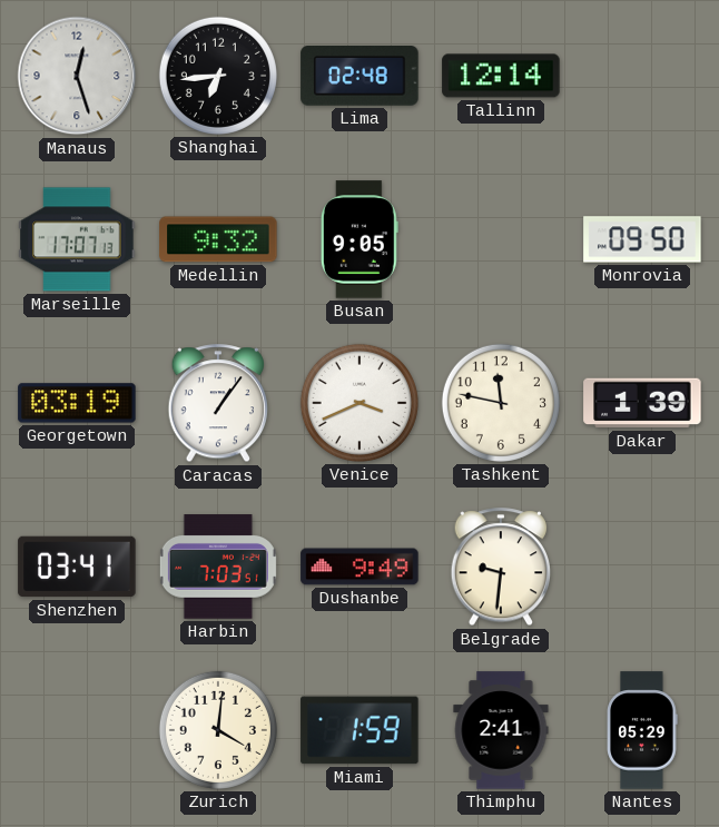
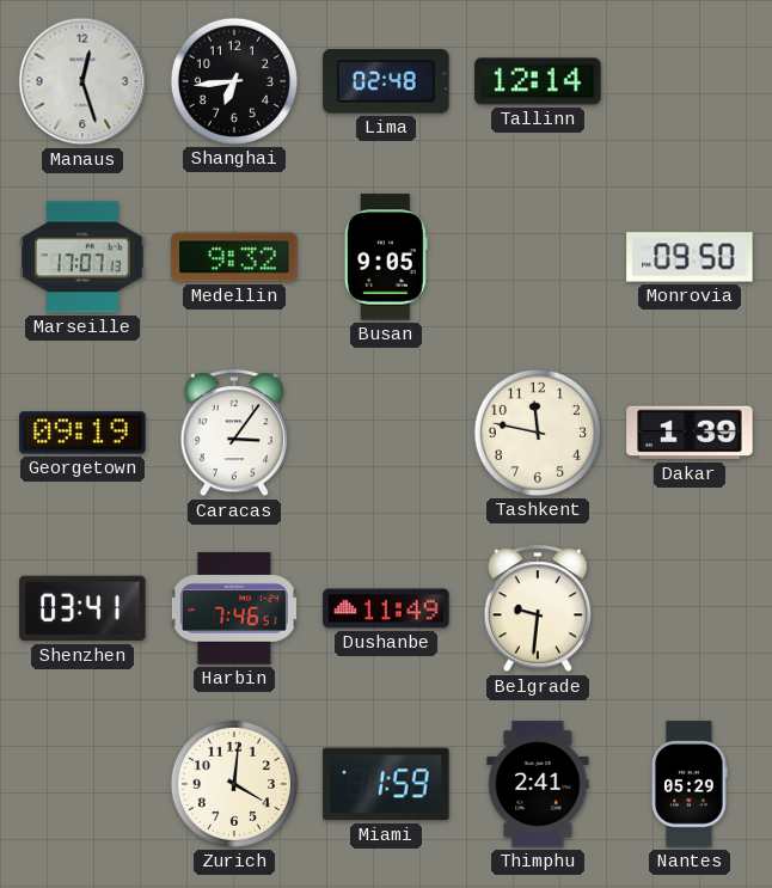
Georgetown: 03:19 -> 09:19 (82, 433)
Caracas: 1:06 -> 3:06 (234, 434)
Venice: 3:41 -> none (359, 403)
Harbin: 7:03 -> 7:46 (234, 608)
Dushanbe: 9:49 -> 11:49 (386, 608)
